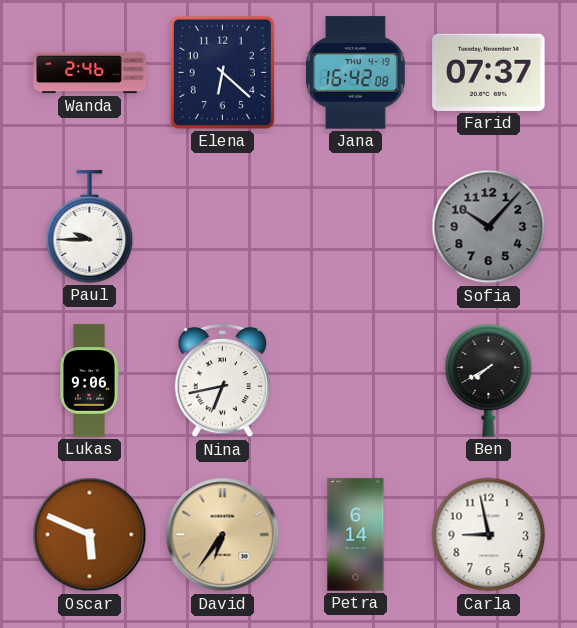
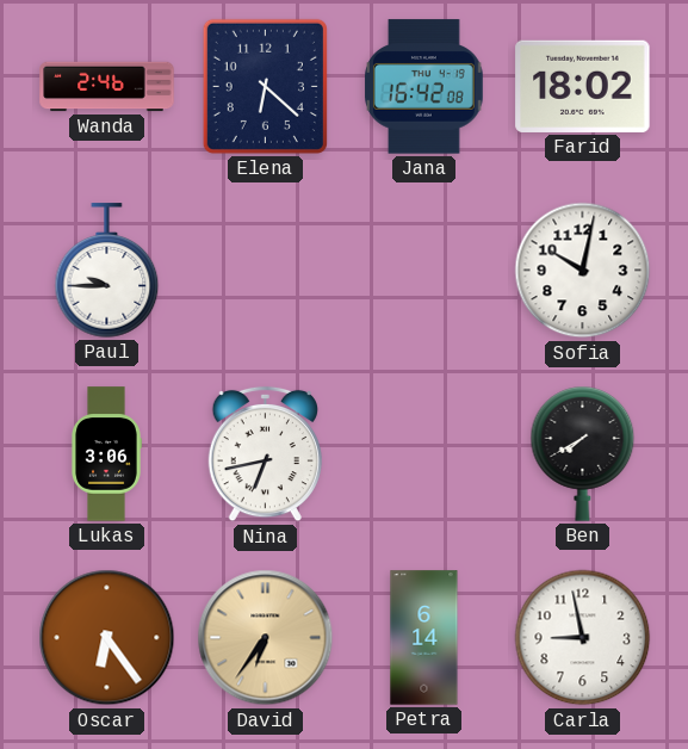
Farid: 07:37 -> 18:02 (583, 86)
Sofia: 10:07 -> 10:02 (583, 271)
Sofia dial: grey -> white (583, 271)
Lukas: 9:06 -> 3:06 (107, 454)
Oscar: 5:49 -> 6:24 (107, 638)
